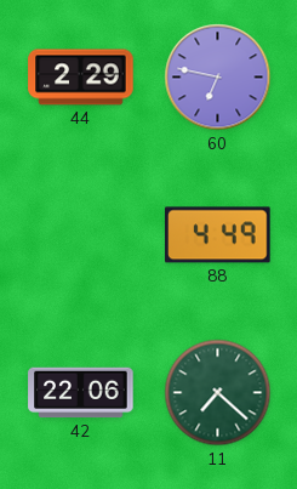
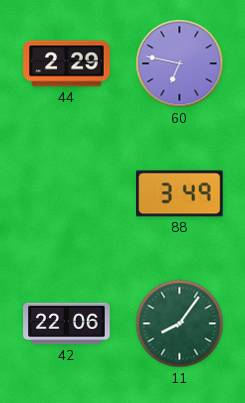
88: 4:49 -> 3:49 (180, 194)
11: 7:22 -> 8:06 (180, 324)
